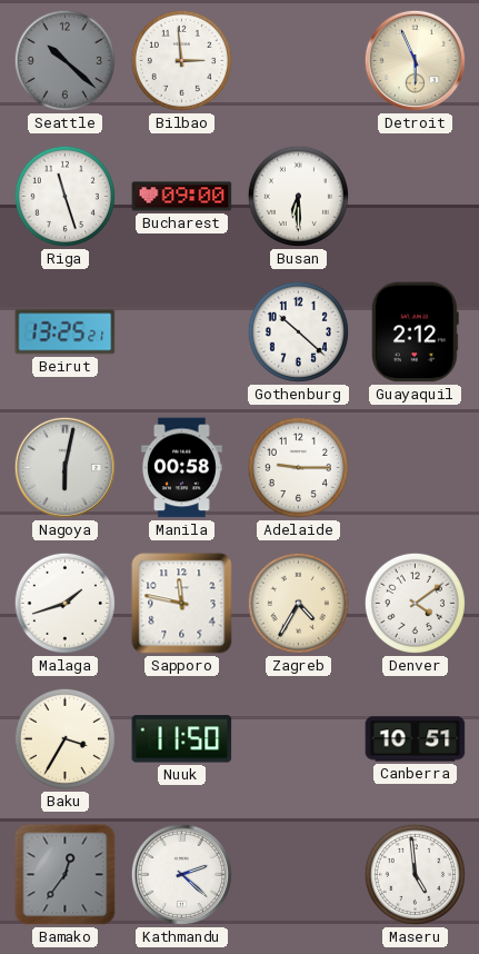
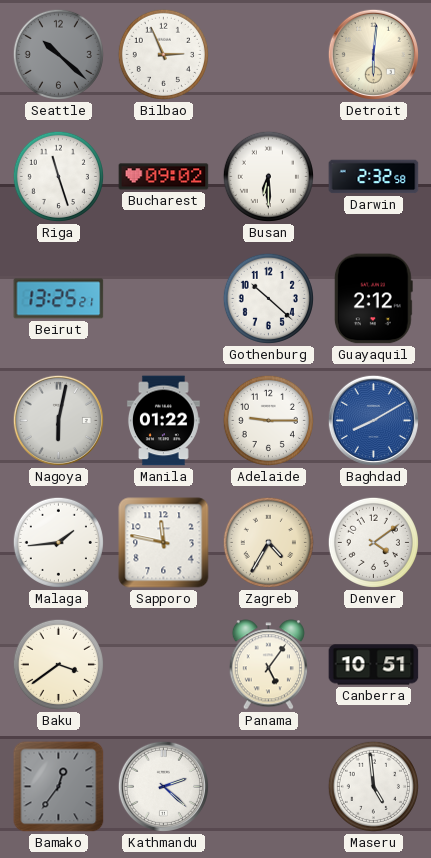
Bilbao: 2:59 -> 2:56 (163, 54)
Detroit: 5:56 -> 6:01 (373, 54)
Bucharest: 09:00 -> 09:02 (164, 177)
Darwin: none -> 2:32 (374, 177)
Manila: 00:58 -> 01:22 (163, 421)
Baghdad: none -> 8:10 (373, 420)
Malaga: 1:42 -> 1:44 (58, 542)
Baku: 3:35 -> 3:39 (58, 664)
Nuuk: 11:50 -> none (182, 739)
Panama: none -> 5:06 (268, 665)
